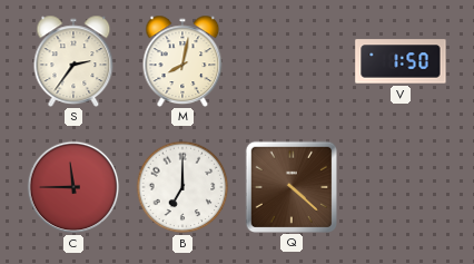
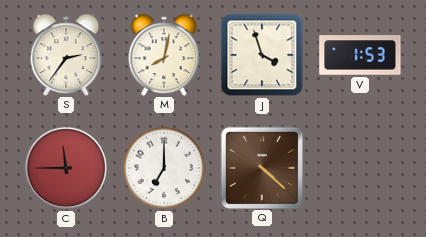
J: none -> 3:57 (262, 55)
V: 1:50 -> 1:53 (360, 55)
